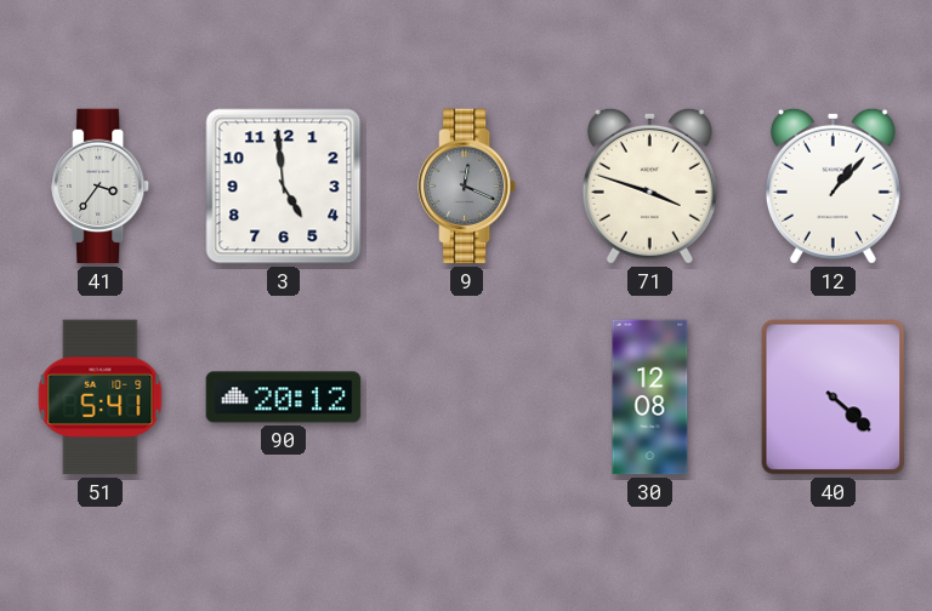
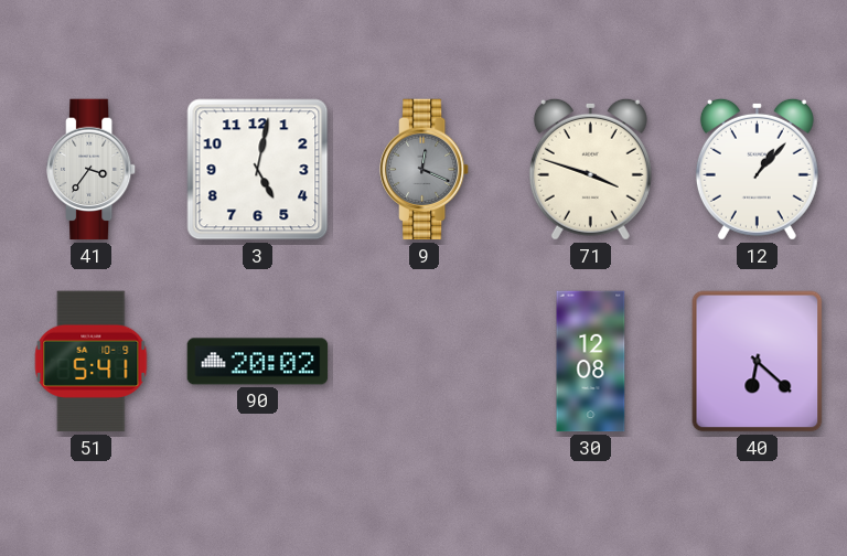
3: 4:59 -> 5:02 (258, 170)
90: 20:12 -> 20:02 (258, 362)
40: 4:22 -> 6:22 (758, 362)
